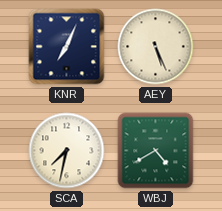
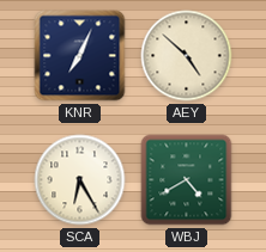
AEY: 5:26 -> 4:52 (187, 56)
SCA: 7:32 -> 6:25 (80, 180)
